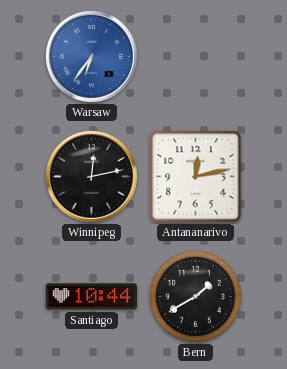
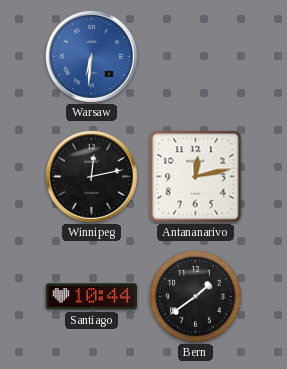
Warsaw: 6:36 -> 6:31 (91, 56)
Bern: 1:40 -> 1:39 (195, 296)
